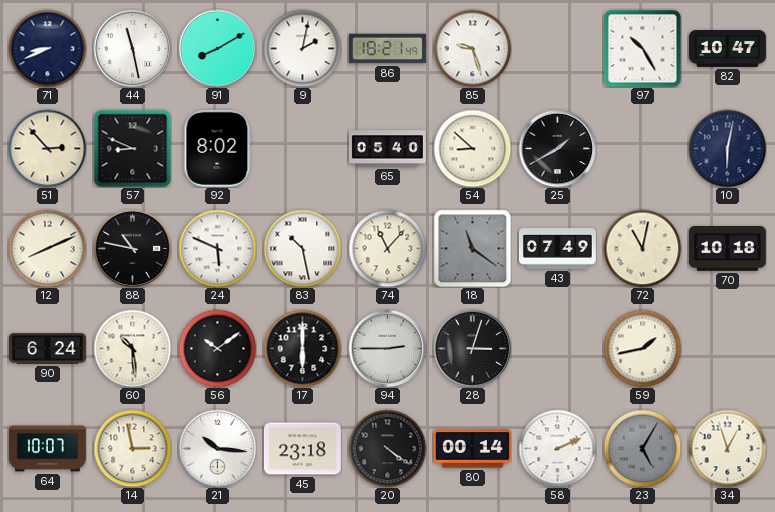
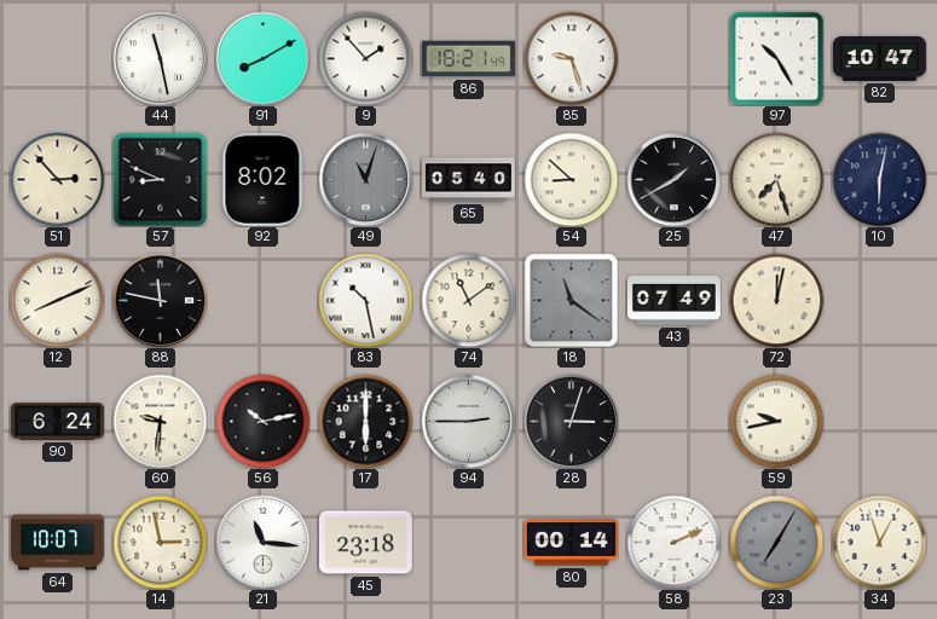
71: 8:41 -> none (47, 48)
9: 2:02 -> 1:53 (365, 58)
49: none -> 11:03 (365, 179)
47: none -> 7:27 (776, 179)
88: 10:47 -> 11:47 (160, 300)
24: 5:49 -> none (217, 248)
74: 11:07 -> 11:09 (468, 300)
72: 11:02 -> 12:02 (776, 300)
70: 10:18 -> none (727, 249)
60: 10:29 -> 9:31 (160, 421)
56: 10:09 -> 10:13 (262, 421)
59: 1:43 -> 9:43 (776, 421)
21: 10:16 -> 11:16 (262, 542)
20: 4:21 -> none (387, 448)
23: 5:05 -> 7:05 (776, 542)
